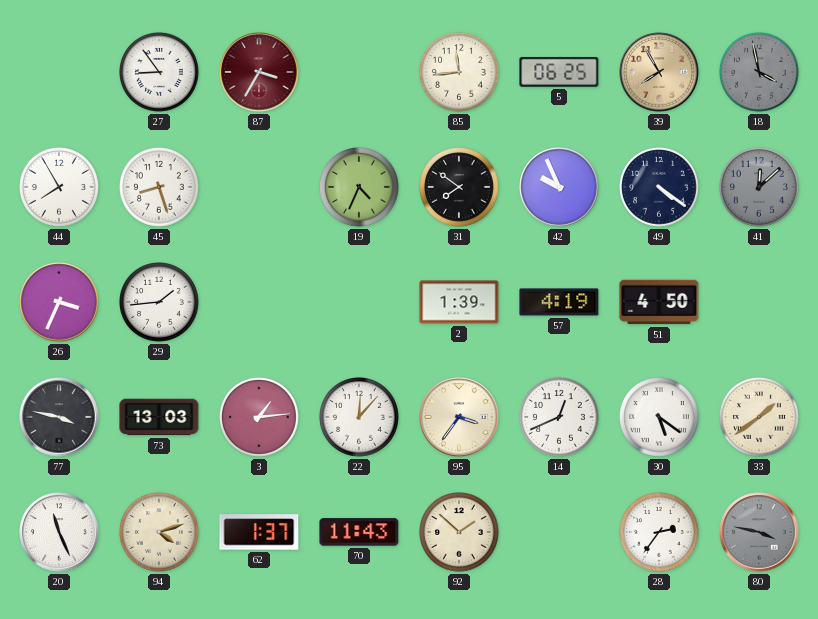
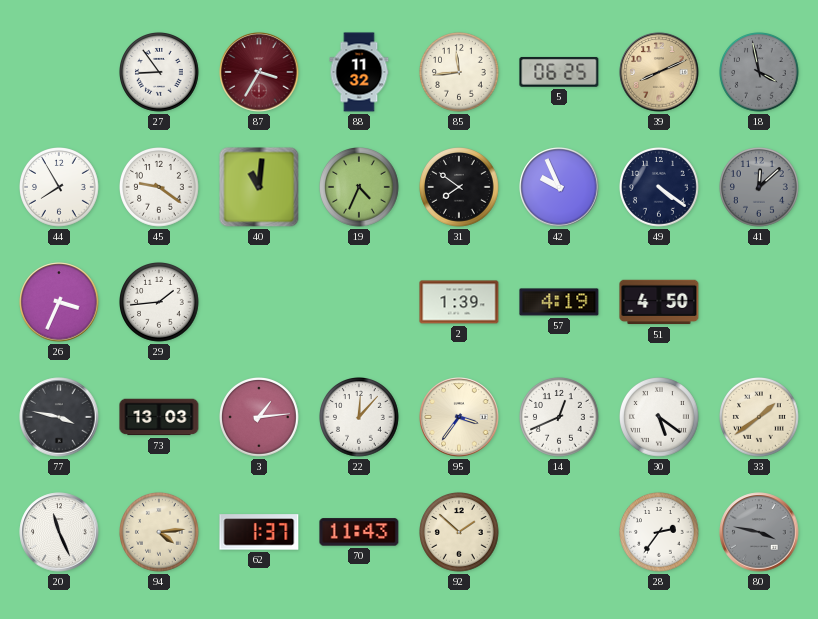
88: none -> 11:32 (359, 72)
39: 7:55 -> 8:11 (659, 72)
45: 8:27 -> 9:21 (160, 188)
40: none -> 11:01 (259, 187)
94: 4:12 -> 4:14 (160, 533)
